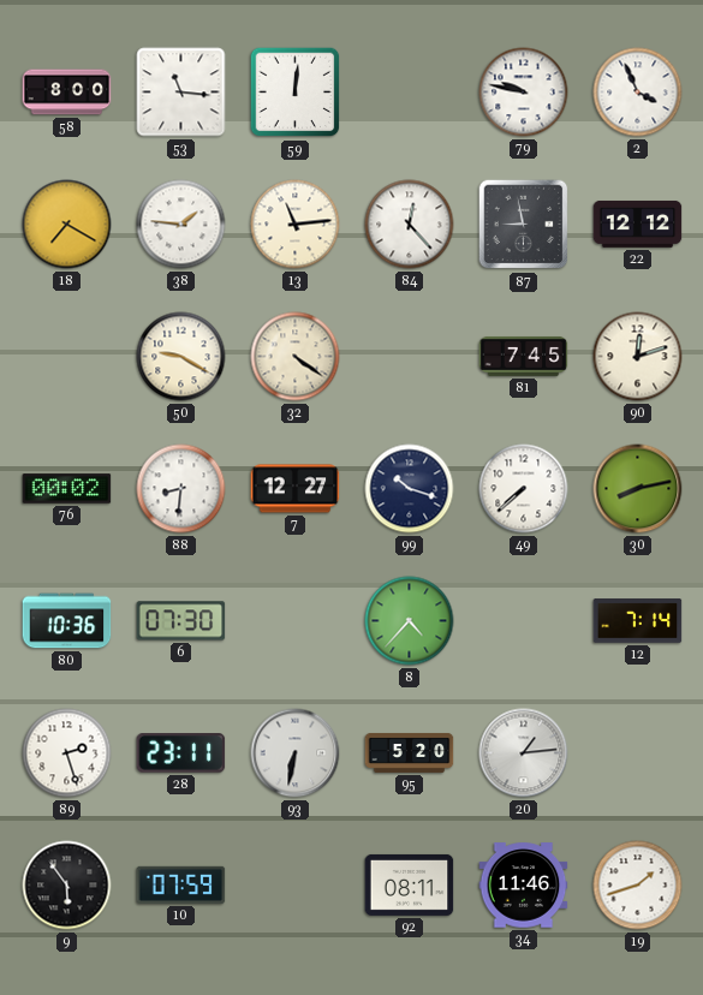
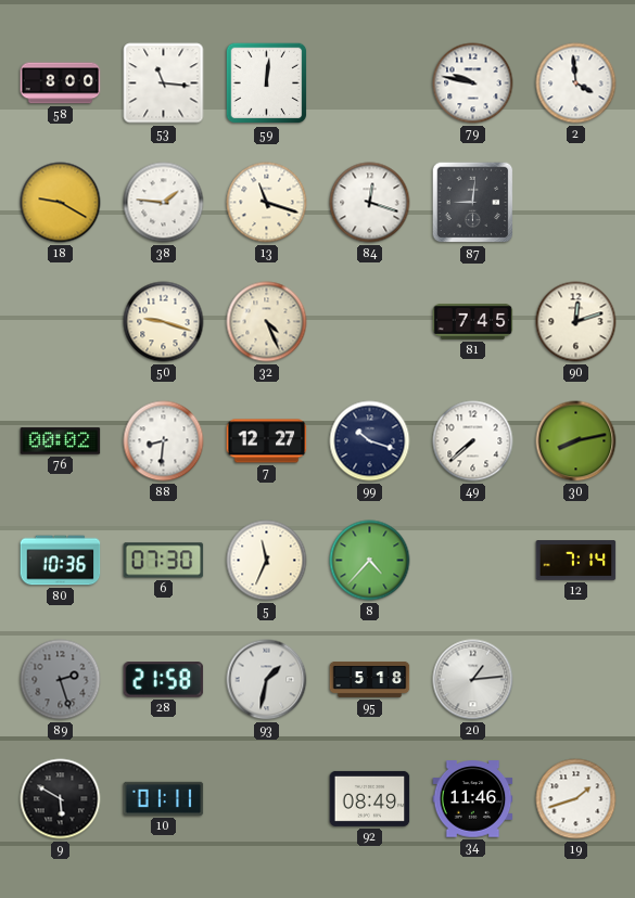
2: 3:56 -> 3:59 (576, 84)
18: 7:20 -> 9:20 (61, 203)
13: 11:14 -> 11:18 (267, 203)
84: 12:23 -> 12:18 (370, 203)
87: 8:58 -> 9:01 (473, 203)
22: 12:12 -> none (638, 224)
50: 9:20 -> 9:18 (164, 322)
32: 4:21 -> 4:26 (267, 322)
5: none -> 11:34 (267, 561)
89 dial: white -> grey (61, 680)
28: 23:11 -> 21:58 (164, 680)
93: 6:32 -> 1:32 (267, 680)
95: 5:20 -> 5:18 (370, 679)
9: 5:54 -> 5:50 (61, 799)
10: 07:59 -> 01:11 (164, 798)
92: 08:11 -> 08:49 (370, 798)
